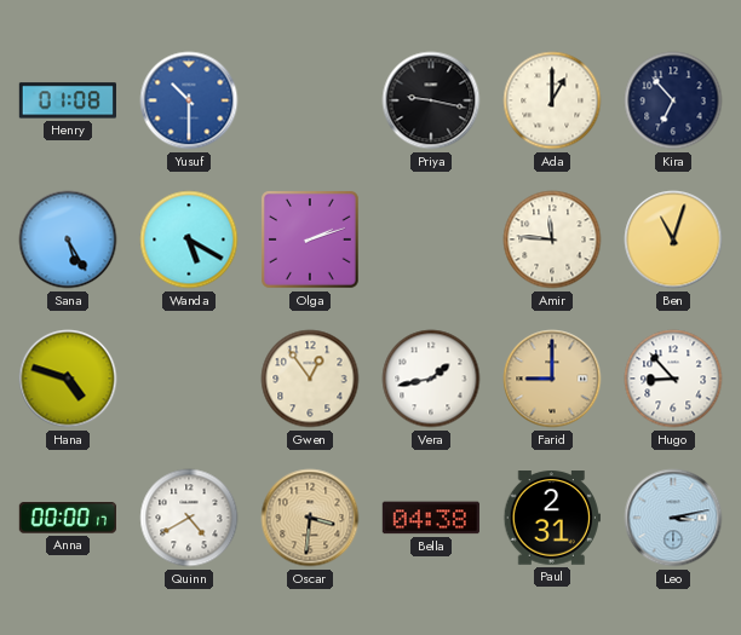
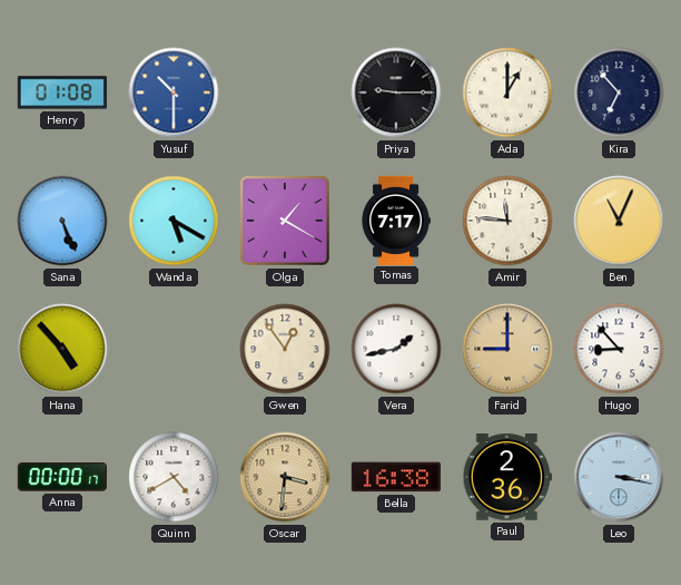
Priya: 9:17 -> 9:15 (396, 92)
Sana: 5:25 -> 5:26 (62, 221)
Olga: 2:12 -> 1:20 (286, 222)
Tomas: none -> 7:17 (396, 220)
Ben: 11:03 -> 11:04 (619, 221)
Hana: 4:48 -> 4:53 (62, 349)
Bella: 04:38 -> 16:38 (396, 477)
Paul: 2:31 -> 2:36 (507, 477)
Leo: 3:13 -> 3:17 (619, 477)
